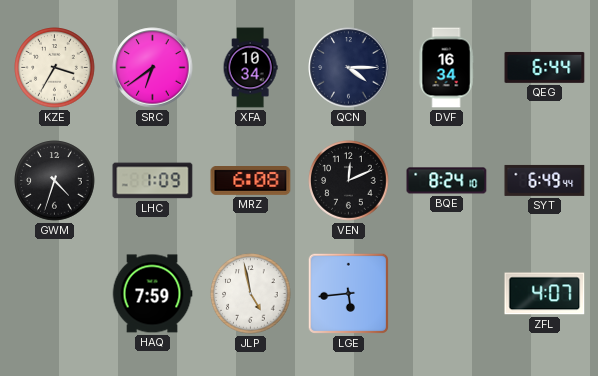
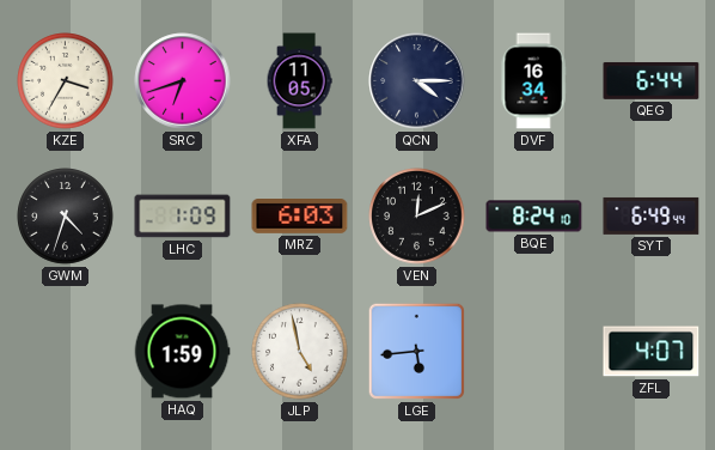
SRC: 6:39 -> 6:42 (183, 81)
XFA: 10:34 -> 11:05 (299, 81)
MRZ: 6:08 -> 6:03 (300, 217)
HAQ: 7:59 -> 1:59 (182, 352)
